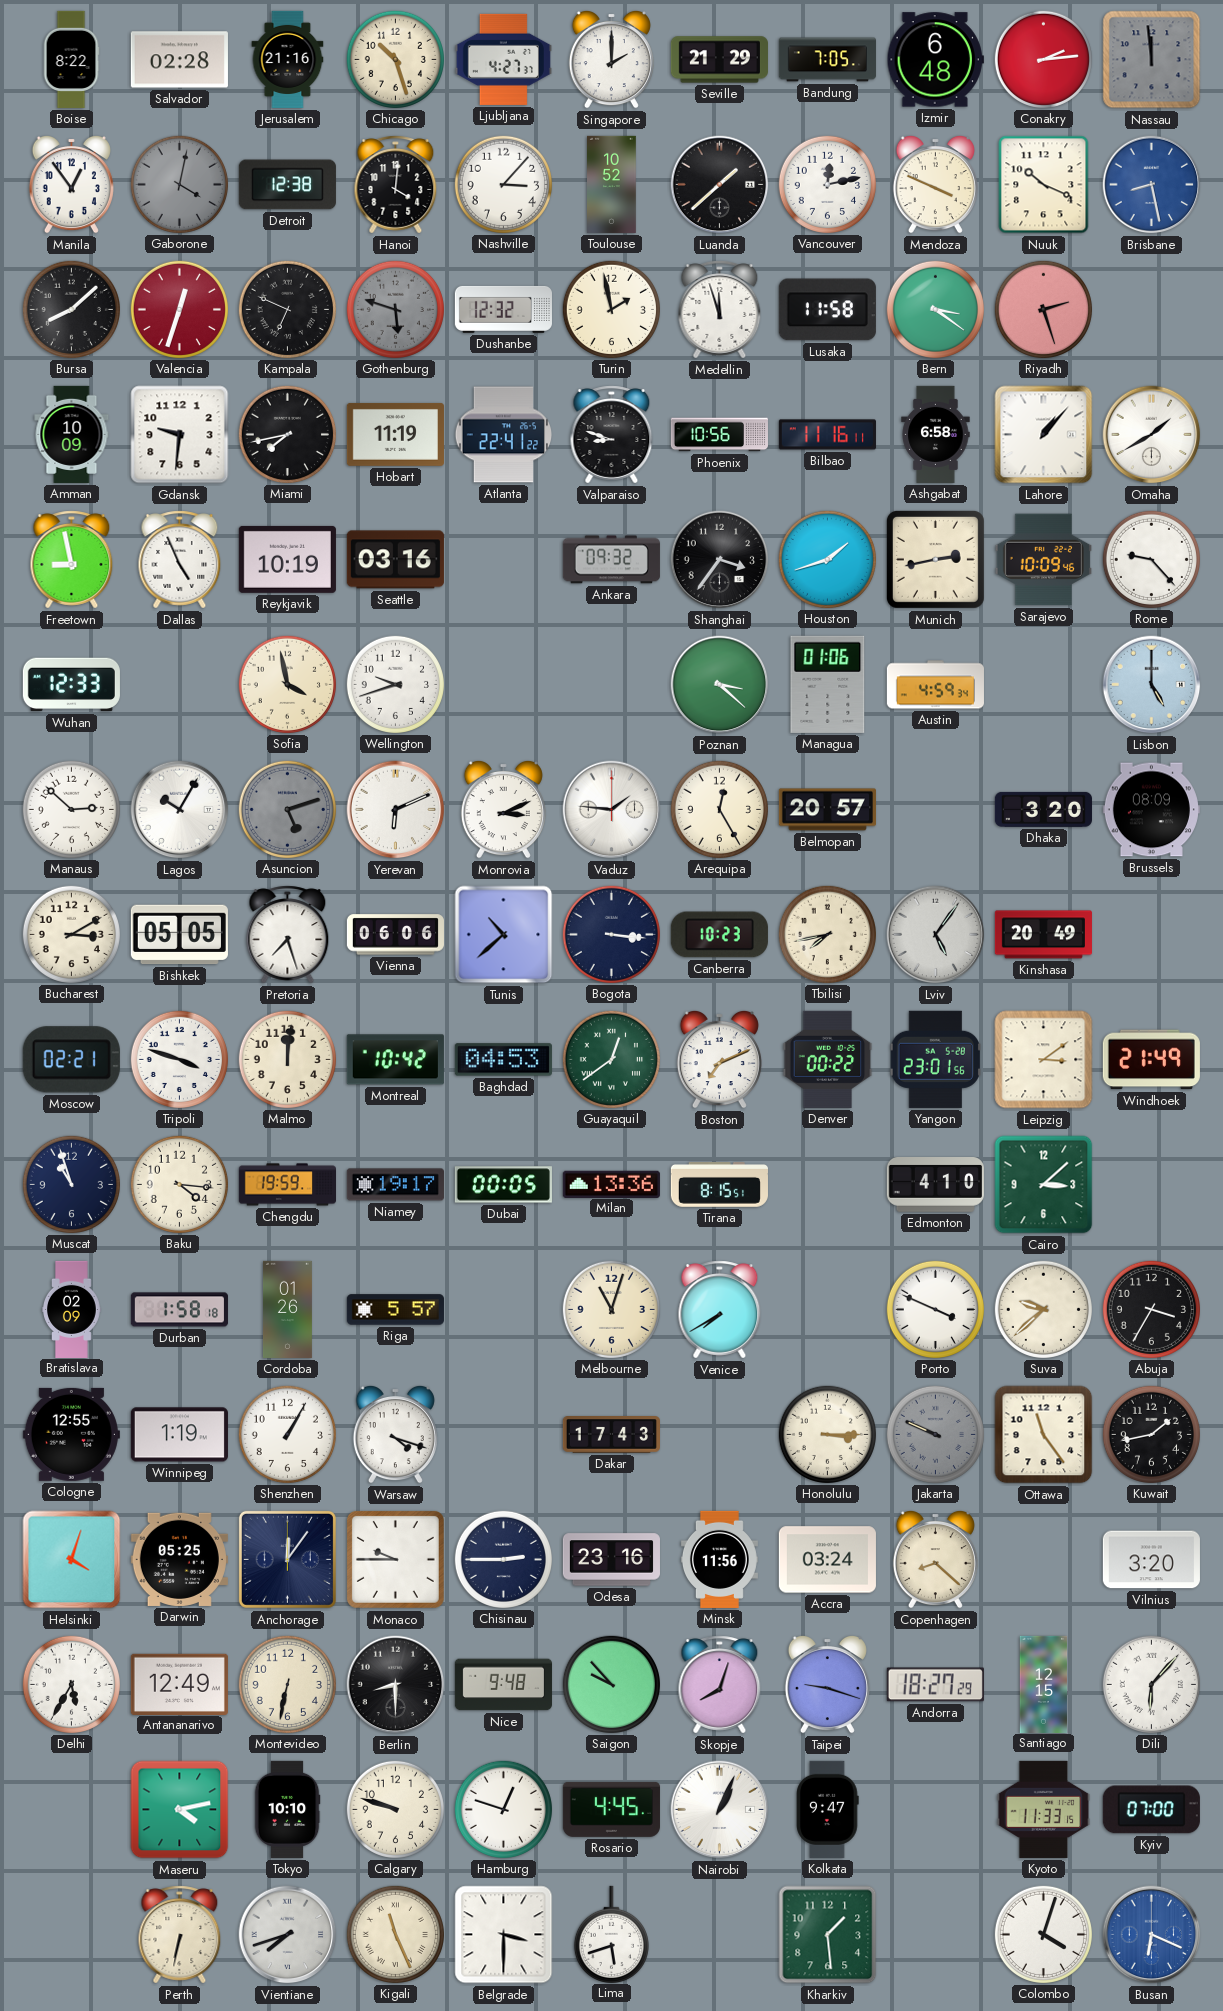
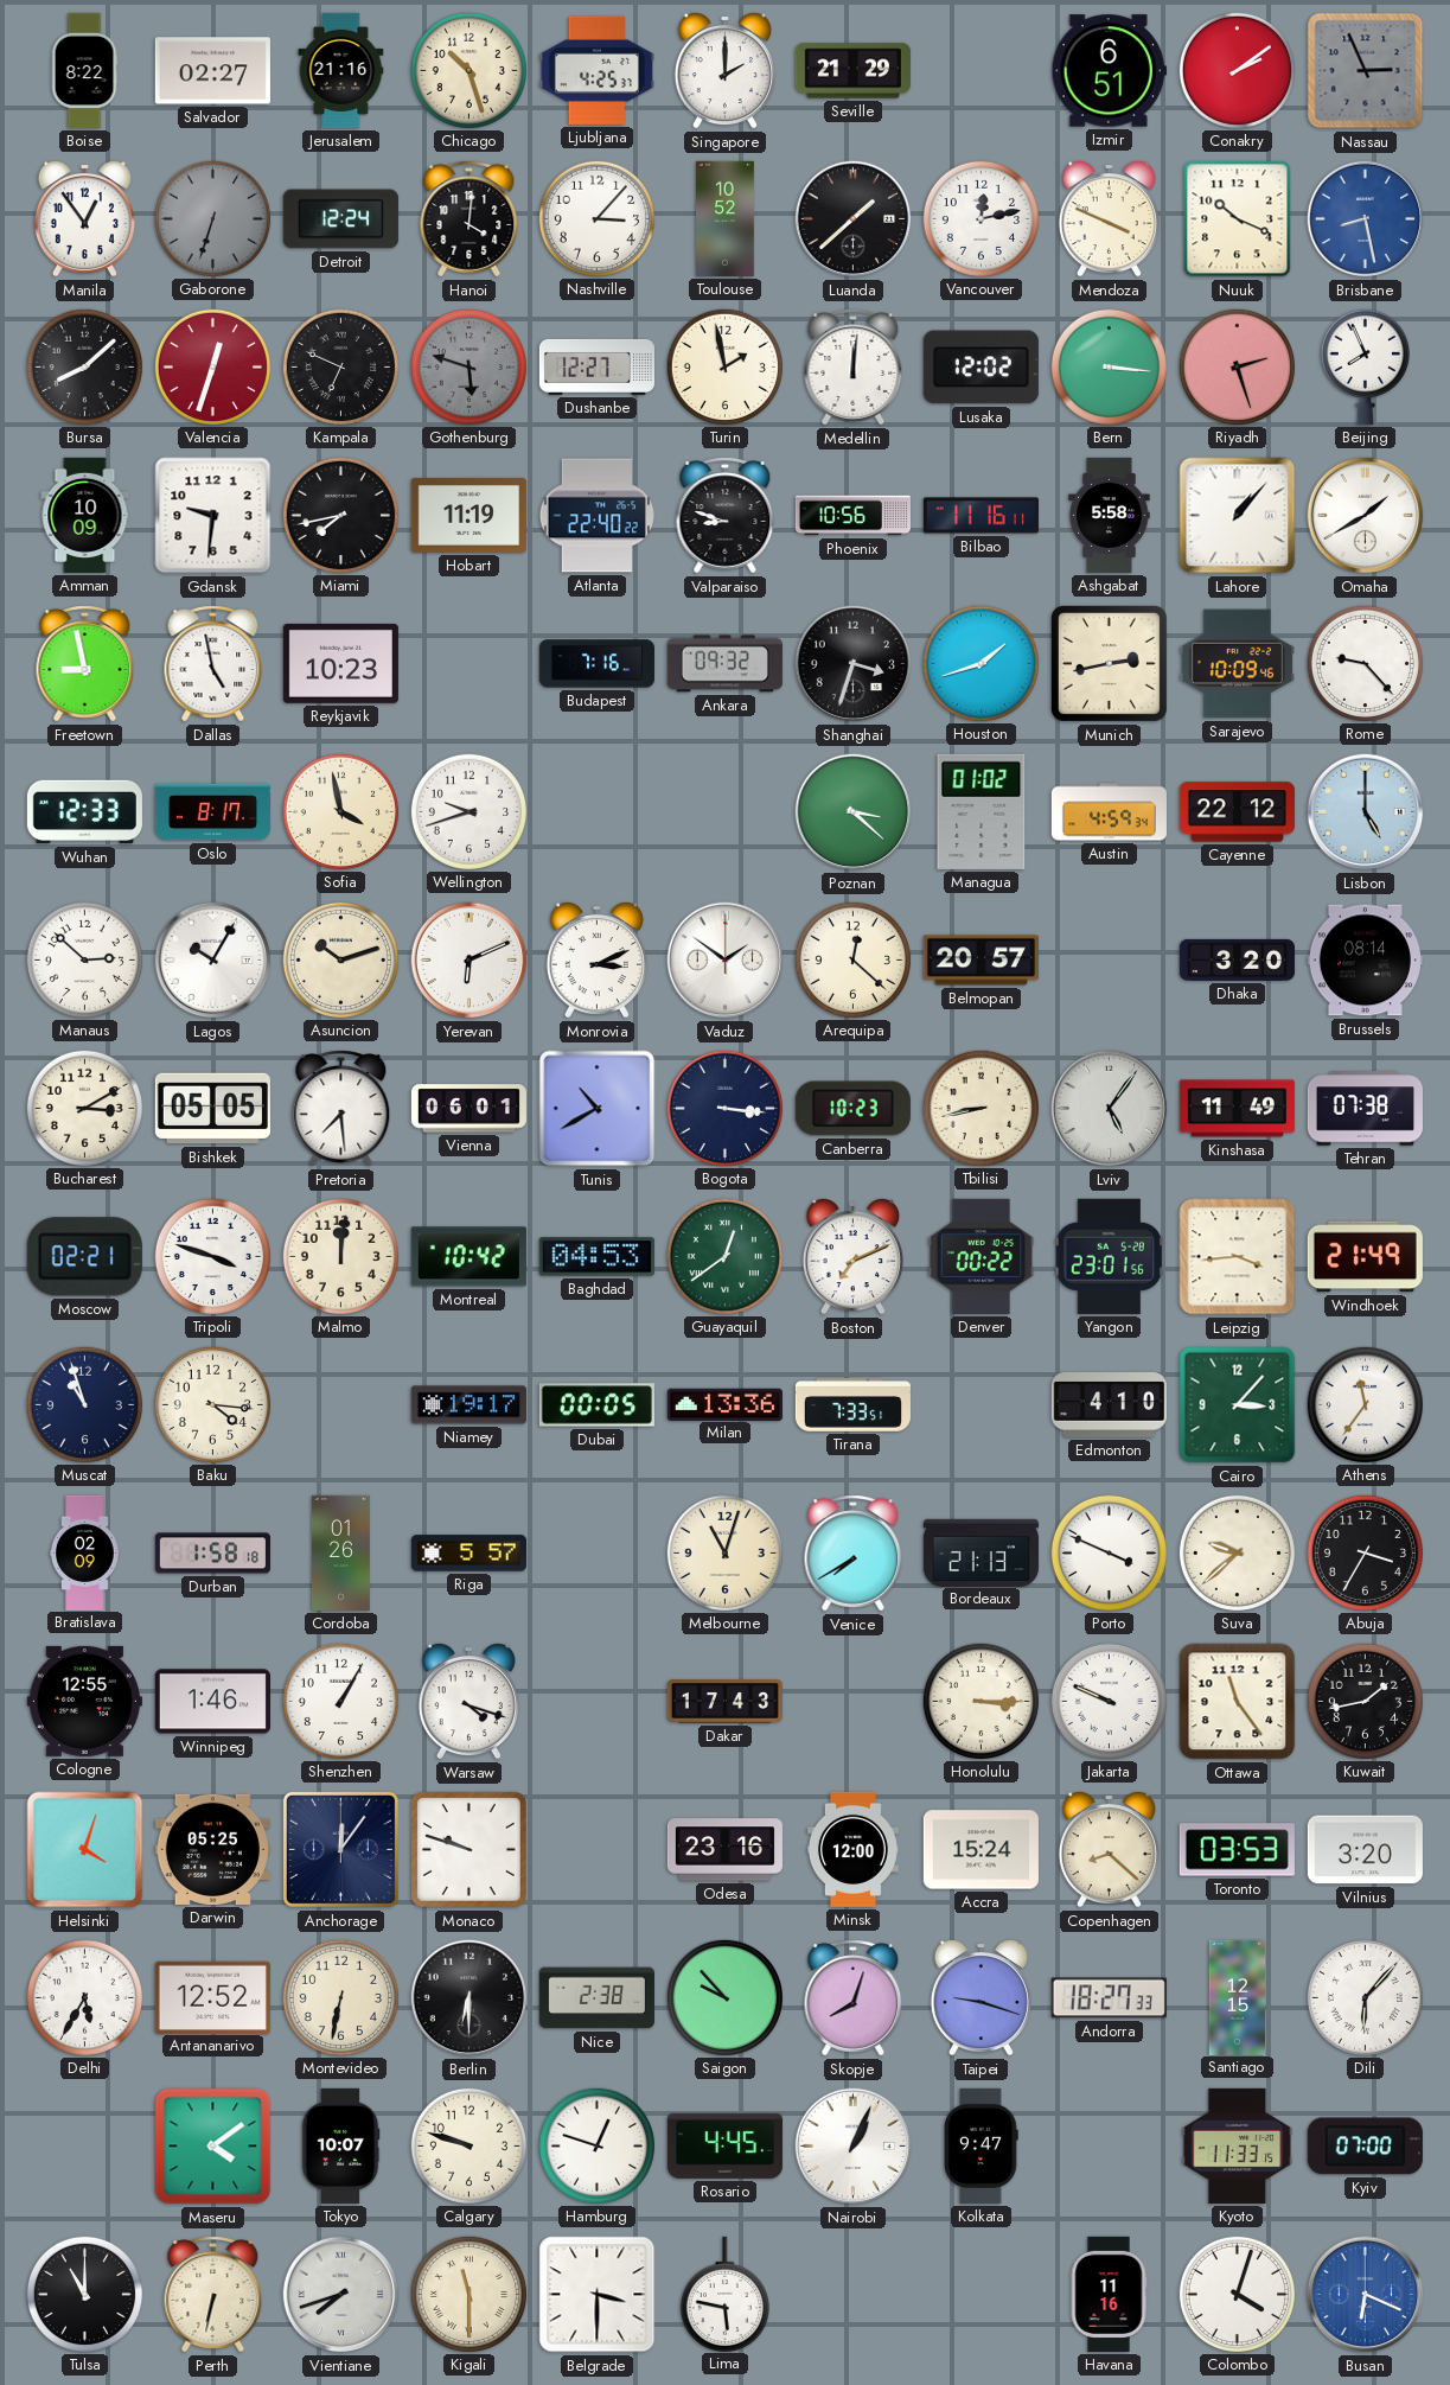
Salvador: 02:28 -> 02:27 (212, 71)
Ljubljana: 4:27 -> 4:25 (596, 70)
Bandung: 7:05 -> none (827, 60)
Izmir: 6:48 -> 6:51 (1109, 71)
Conakry: 2:14 -> 2:09 (1237, 70)
Nassau: 11:59 -> 2:56 (1366, 71)
Gaborone: 4:02 -> 6:33 (212, 218)
Detroit: 12:38 -> 12:24 (340, 219)
Dushanbe: 12:32 -> 12:27 (596, 366)
Medellin: 11:57 -> 12:01 (854, 368)
Lusaka: 11:58 -> 12:02 (980, 368)
Bern: 3:21 -> 3:16 (1109, 366)
Beijing: none -> 7:56 (1365, 366)
Atlanta: 22:41 -> 22:40 (598, 516)
Ashgabat: 6:58 -> 5:58 (1110, 515)
Dallas: 4:56 -> 4:58 (213, 664)
Reykjavik: 10:19 -> 10:23 (340, 663)
Seattle: 03:16 -> none (395, 560)
Budapest: none -> 7:16 (596, 664)
Shanghai: 3:36 -> 3:33 (854, 664)
Oslo: none -> 8:17 (212, 812)
Managua: 01:06 -> 01:02 (982, 811)
Cayenne: none -> 22:12 (1237, 812)
Asuncion: 5:12 -> 10:12 (340, 959)
Asuncion dial: grey -> cream (340, 959)
Vaduz: 1:46 -> 1:51 (726, 961)
Arequipa: 12:25 -> 12:22 (852, 959)
Brussels: 08:09 -> 08:14 (1365, 961)
Pretoria: 7:27 -> 7:29 (341, 1109)
Vienna: 06:06 -> 06:01 (468, 1109)
Tunis: 10:38 -> 10:40 (598, 1109)
Tbilisi: 7:43 -> 8:43 (980, 1108)
Kinshasa: 20:49 -> 11:49 (1237, 1109)
Tehran: none -> 07:38 (1365, 1109)
Leipzig: 3:09 -> 3:44 (1238, 1257)
Chengdu: 19:59 -> none (287, 1185)
Tirana: 8:15 -> 7:33 (852, 1405)
Cairo: 3:08 -> 3:07 (1238, 1405)
Athens: none -> 11:36 (1365, 1404)
Bordeaux: none -> 21:13 (980, 1552)
Winnipeg: 1:19 -> 1:46 (212, 1702)
Jakarta dial: grey -> white (1109, 1701)
Monaco: 9:45 -> 9:48 (468, 1849)
Chisinau: 2:45 -> none (503, 1559)
Minsk: 11:56 -> 12:00 (852, 1849)
Accra: 03:24 -> 15:24 (980, 1850)
Toronto: none -> 03:53 (1237, 1850)
Antananarivo: 12:49 -> 12:52 (212, 1997)
Berlin: 8:30 -> 6:30 (470, 1998)
Nice: 9:48 -> 2:38 (596, 1998)
Andorra: 18:27:29 -> 18:27:33 (1109, 1998)
Maseru: 4:13 -> 4:09 (213, 2147)
Tokyo: 10:10 -> 10:07 (340, 2145)
Tulsa: none -> 11:00 (84, 2294)
Kigali: 11:26 -> 11:30 (468, 2294)
Lima: 5:42 -> 5:47 (724, 2294)
Kharkiv: 1:29 -> none (828, 1935)
Havana: none -> 11:16 (1109, 2294)
